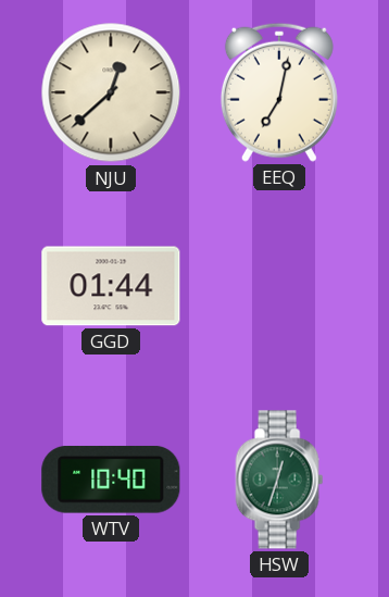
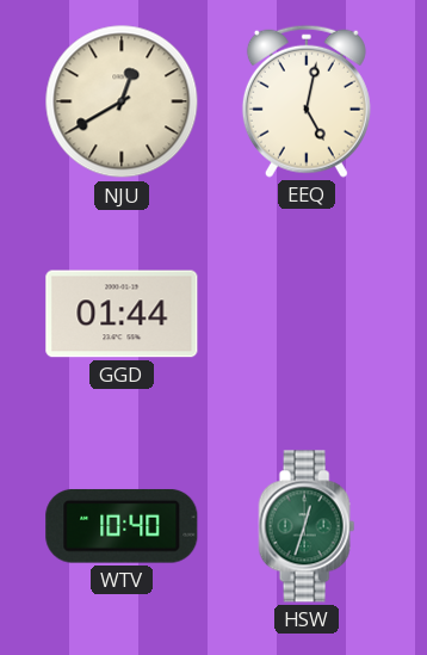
NJU: 12:38 -> 12:40 (122, 101)
EEQ: 7:02 -> 5:02 (307, 101)
